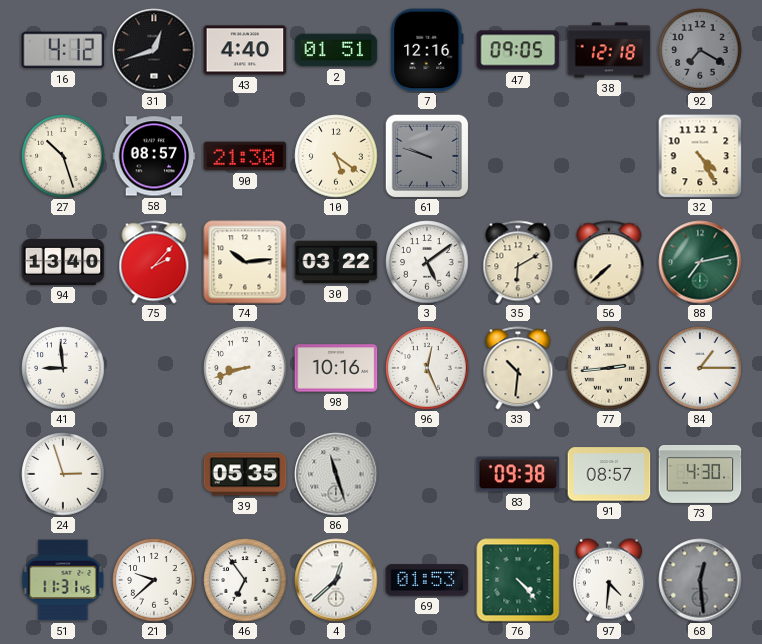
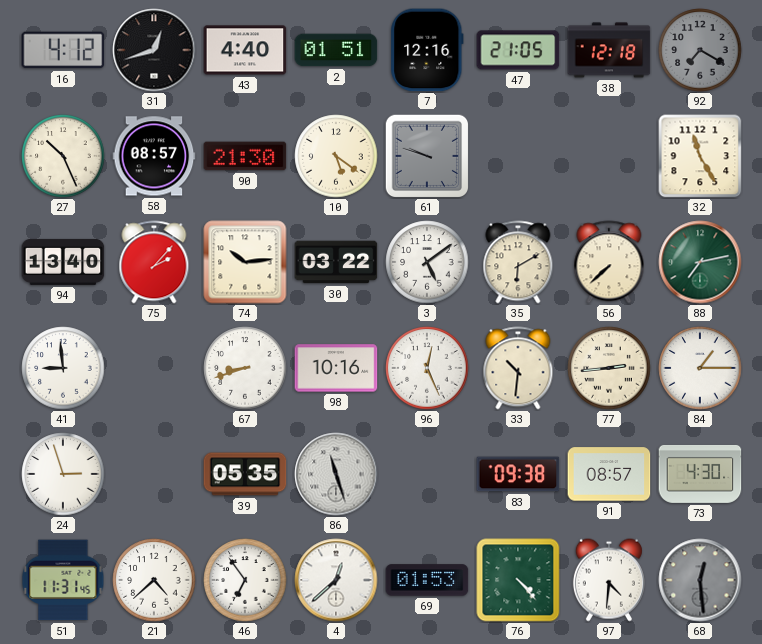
47: 09:05 -> 21:05 (518, 50)
27: 10:27 -> 10:26 (63, 156)
32: 4:25 -> 11:25 (700, 156)
21: 9:38 -> 4:38 (154, 580)
